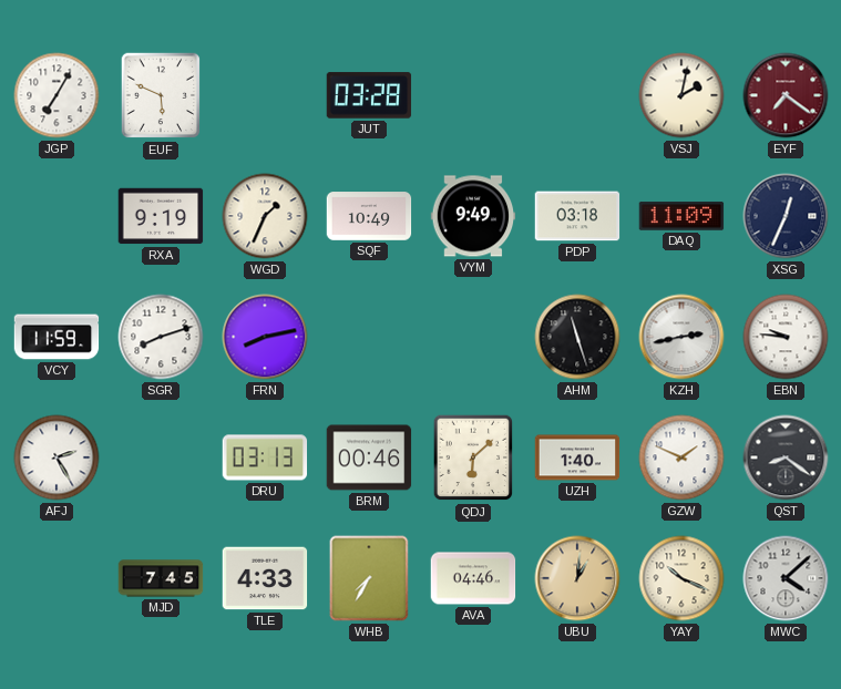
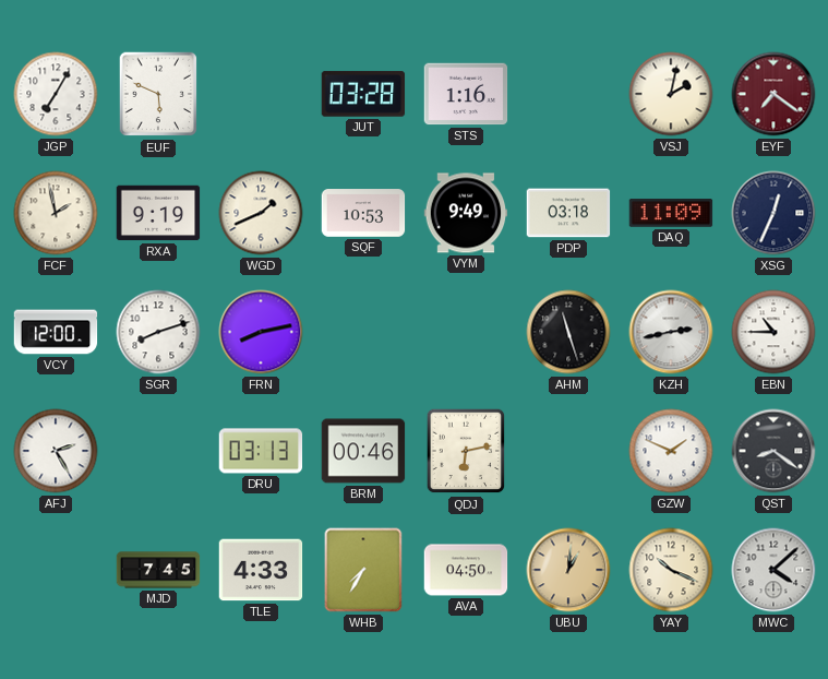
STS: none -> 1:16 (466, 94)
FCF: none -> 1:58 (56, 213)
WGD: 1:34 -> 1:41 (261, 213)
SQF: 10:49 -> 10:53 (363, 213)
VCY: 11:59 -> 12:00 (56, 332)
EBN: 9:46 -> 10:45 (773, 332)
QDJ: 6:08 -> 6:13 (466, 451)
UZH: 1:40 -> none (577, 457)
AVA: 04:46 -> 04:50 (466, 570)
